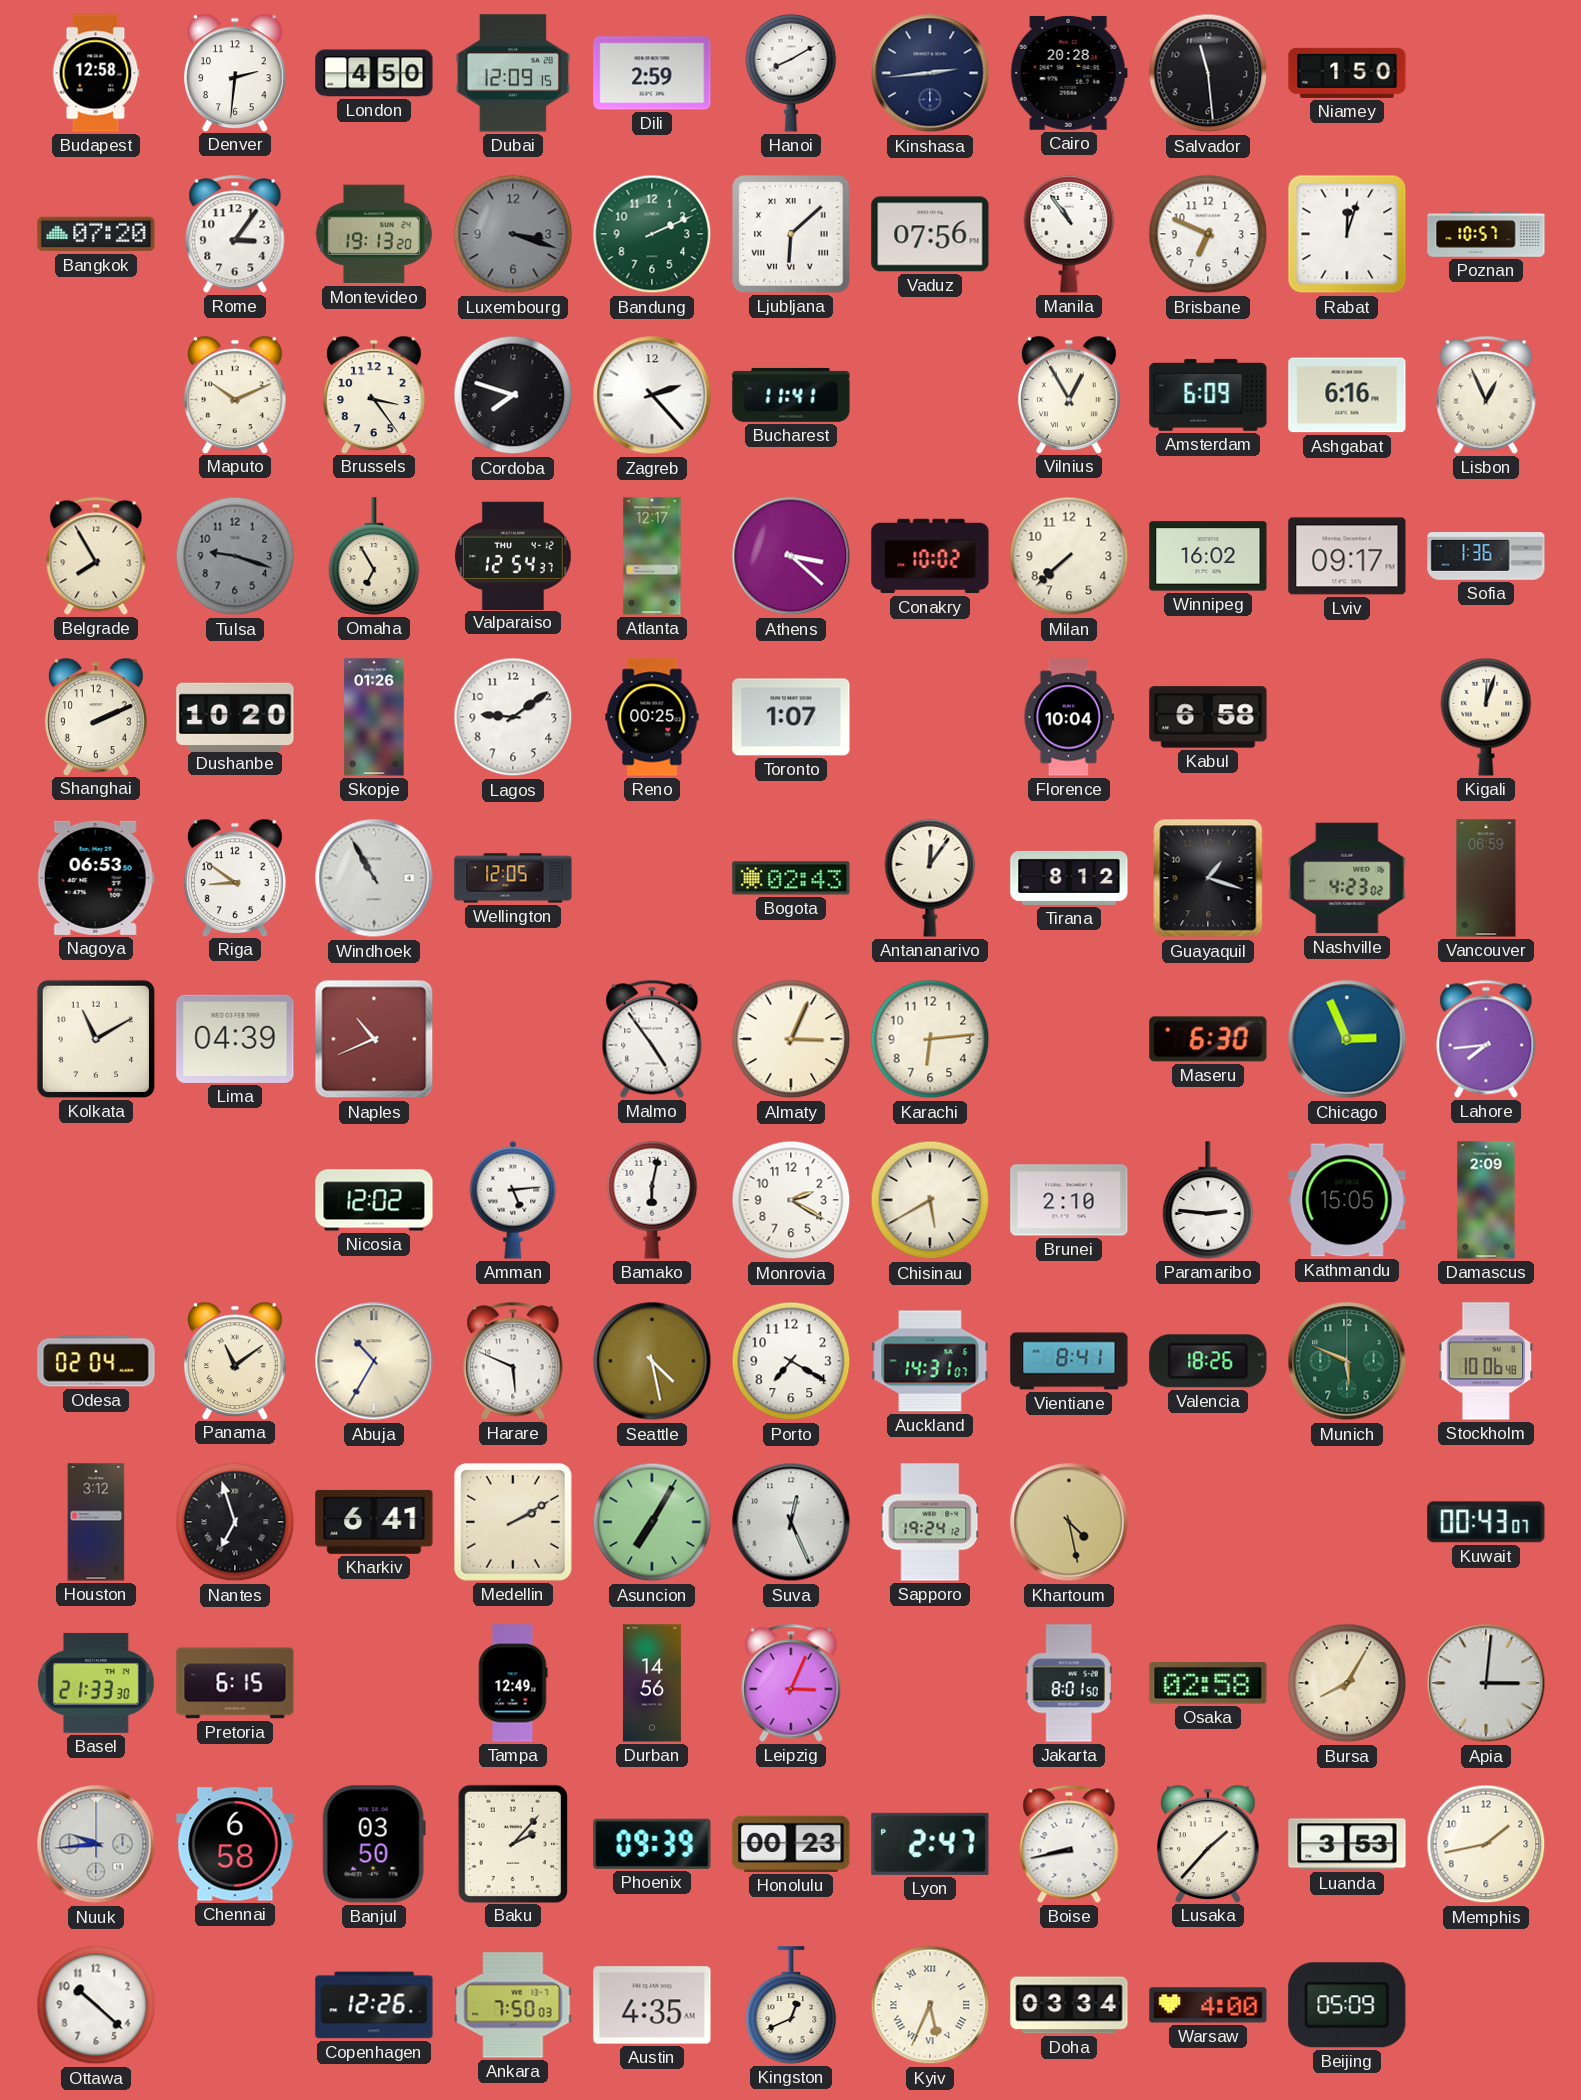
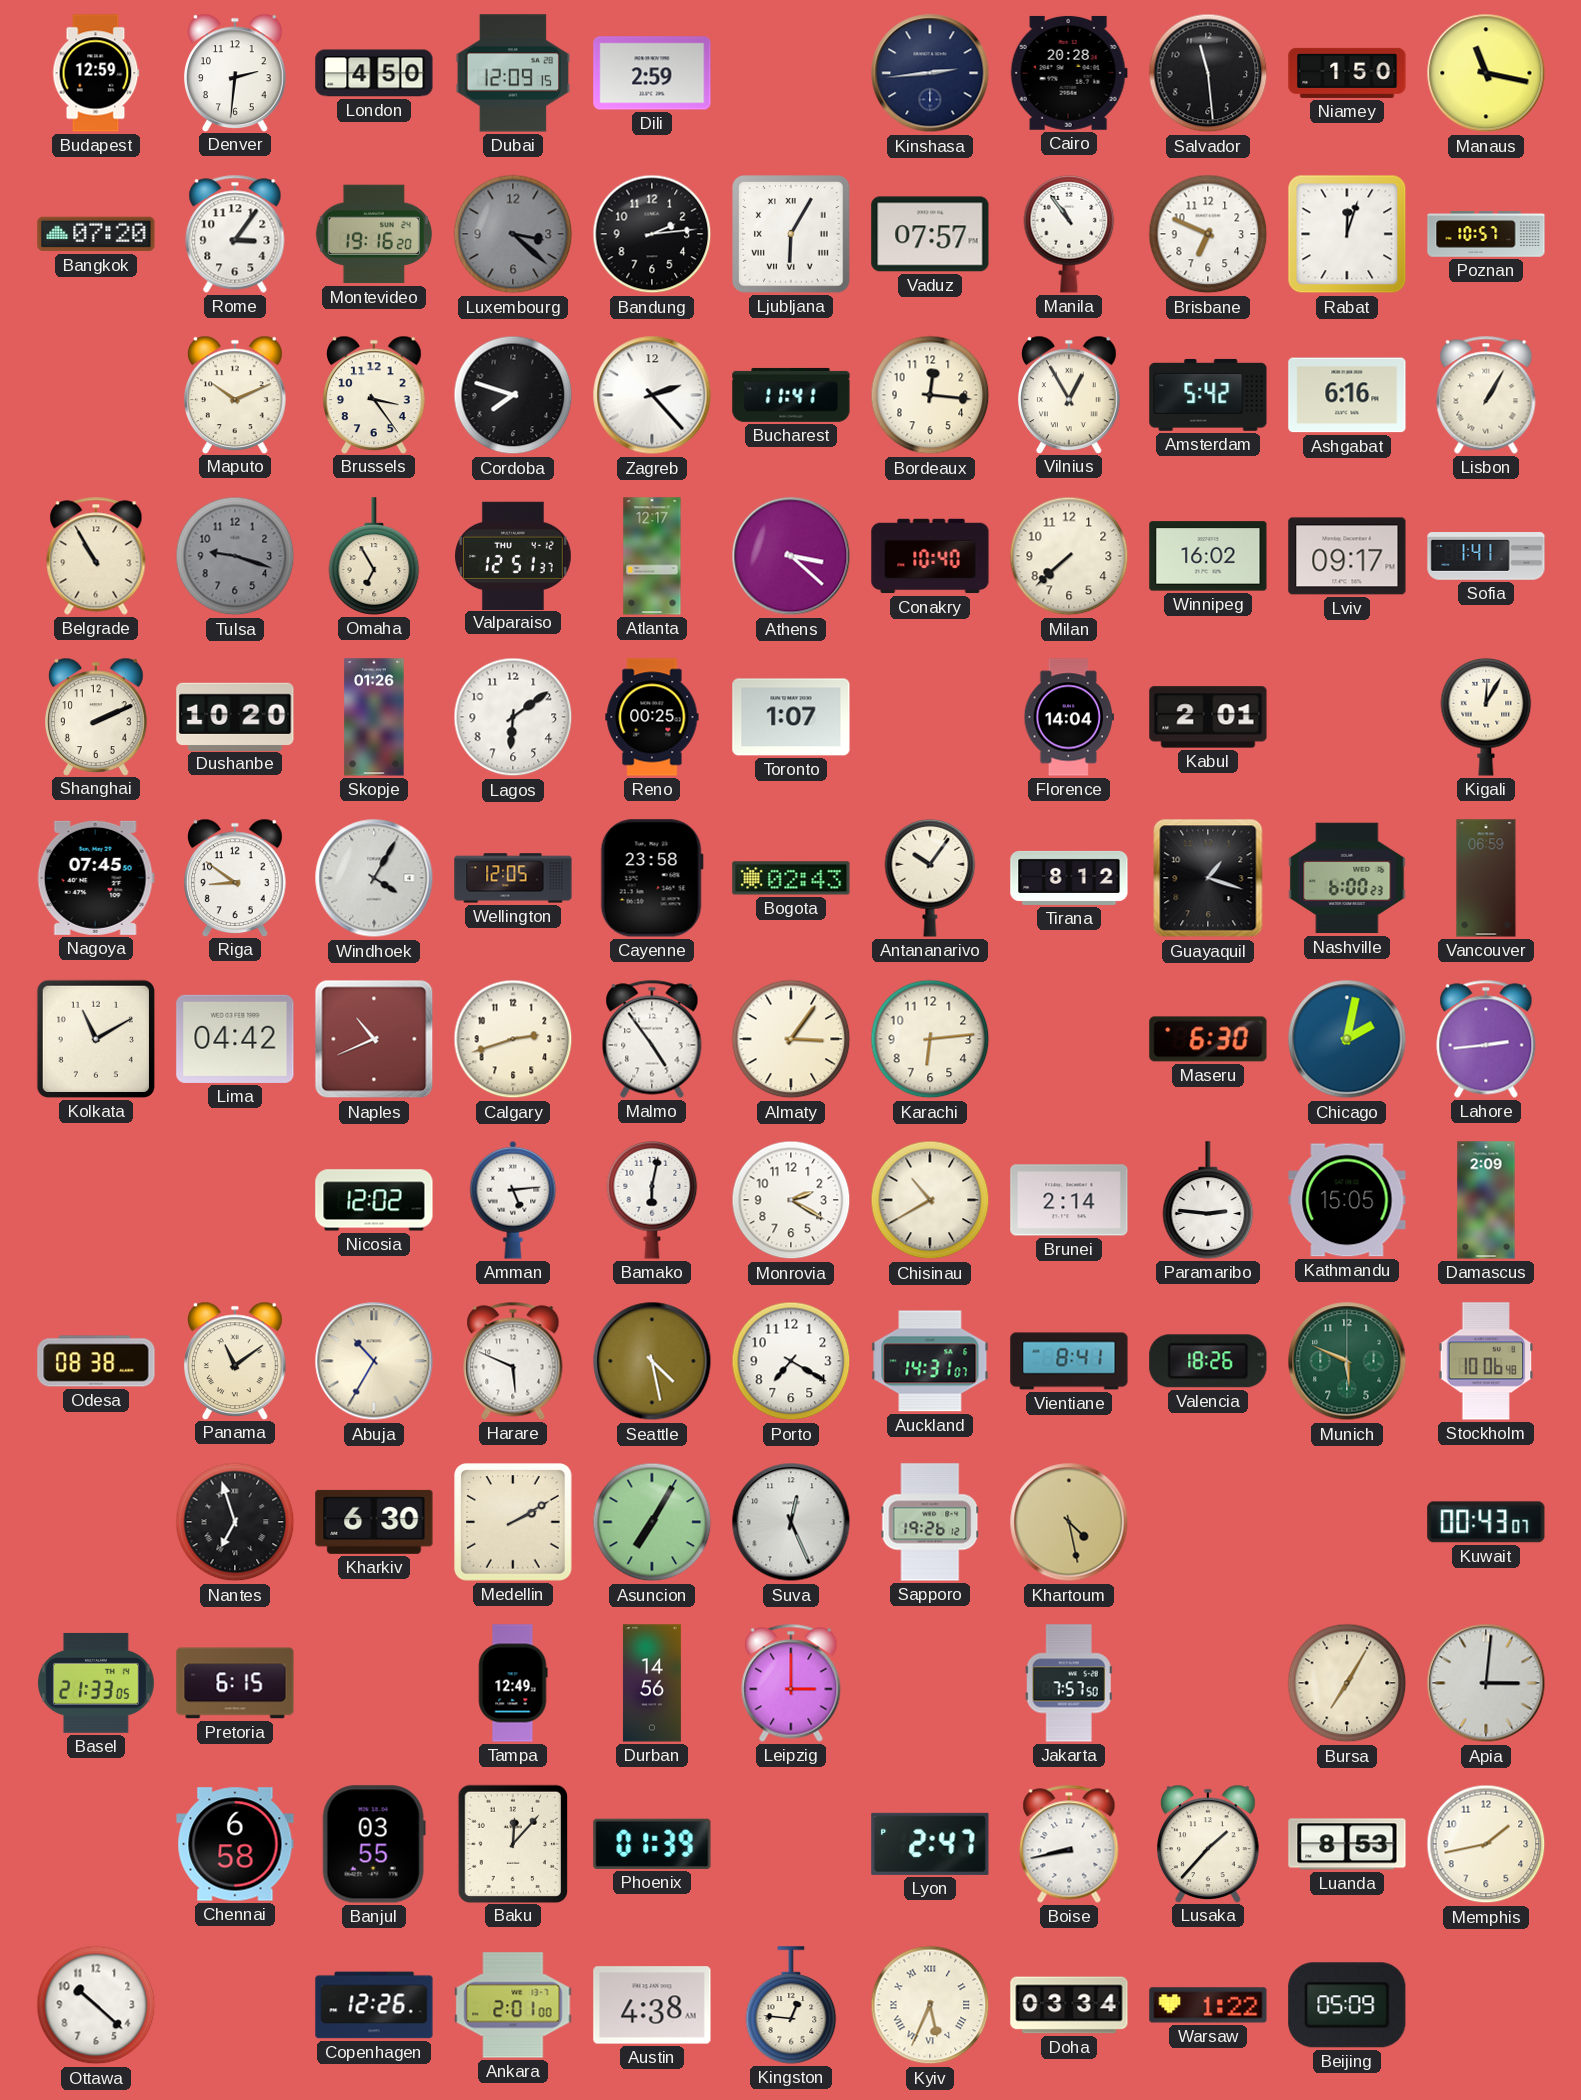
Budapest: 12:58 -> 12:59 (96, 73)
Hanoi: 8:10 -> none (791, 73)
Manaus: none -> 11:17 (1486, 73)
Montevideo: 19:13 -> 19:16 (374, 234)
Luxembourg: 3:18 -> 3:22 (513, 234)
Bandung: 2:11 -> 2:14 (652, 234)
Bandung dial: green -> black (652, 234)
Ljubljana: 6:08 -> 6:05 (791, 234)
Vaduz: 07:56 -> 07:57 (930, 234)
Bordeaux: none -> 12:16 (930, 395)
Amsterdam: 6:09 -> 5:42 (1208, 395)
Lisbon: 12:56 -> 1:05 (1486, 395)
Belgrade: 7:55 -> 10:55 (96, 556)
Valparaiso: 12:54 -> 12:51 (514, 555)
Conakry: 10:02 -> 10:40 (930, 556)
Sofia: 1:36 -> 1:41 (1486, 557)
Lagos: 9:09 -> 6:09 (513, 717)
Florence: 10:04 -> 14:04 (1068, 717)
Kabul: 6:58 -> 2:01 (1208, 717)
Kigali: 12:03 -> 12:05 (1486, 717)
Nagoya: 06:53 -> 07:45 (96, 878)
Windhoek: 10:55 -> 4:05 (374, 878)
Cayenne: none -> 23:58 (652, 878)
Antananarivo: 12:06 -> 10:06 (930, 878)
Nashville: 4:23 -> 6:00 (1347, 878)
Lima: 04:39 -> 04:42 (235, 1039)
Calgary: none -> 2:42 (513, 1039)
Almaty: 3:04 -> 3:06 (791, 1039)
Chicago: 2:56 -> 2:02 (1347, 1039)
Lahore: 7:44 -> 2:44 (1486, 1039)
Chisinau: 5:40 -> 10:40 (930, 1200)
Brunei: 2:10 -> 2:14 (1069, 1200)
Odesa: 02:04 -> 08:38 (96, 1361)
Houston: 3:12 -> none (96, 1522)
Kharkiv: 6:41 -> 6:30 (374, 1522)
Sapporo: 19:24 -> 19:26 (930, 1522)
Basel: 21:33:30 -> 21:33:05 (96, 1683)
Leipzig: 3:04 -> 3:00 (791, 1683)
Jakarta: 8:01 -> 7:57 (1069, 1683)
Osaka: 02:58 -> none (1208, 1683)
Bursa: 8:05 -> 7:05 (1347, 1683)
Nuuk: 9:44 -> none (96, 1844)
Banjul: 03:50 -> 03:55 (374, 1844)
Baku: 2:07 -> 12:07 (513, 1843)
Phoenix: 09:39 -> 01:39 (652, 1844)
Honolulu: 00:23 -> none (791, 1844)
Luanda: 3:53 -> 8:53 (1347, 1844)
Ankara: 7:50 -> 2:01 (513, 2005)
Austin: 4:35 -> 4:38 (652, 2005)
Kingston: 12:41 -> 12:46 (791, 2005)
Warsaw: 4:00 -> 1:22 (1208, 2005)
